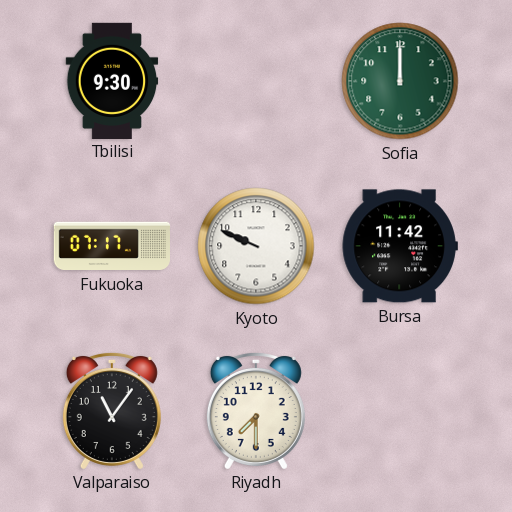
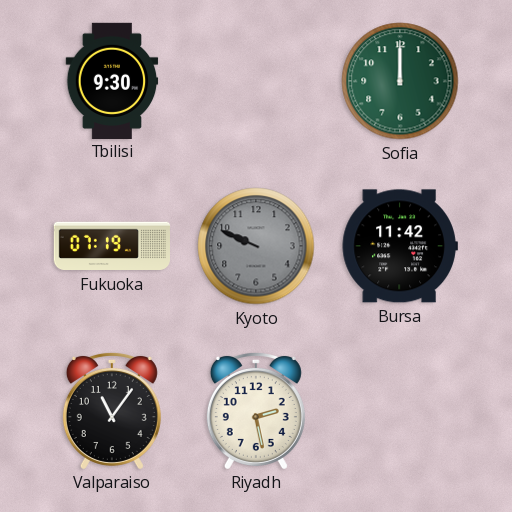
Fukuoka: 07:17 -> 07:19 (111, 246)
Kyoto dial: white -> grey (256, 246)
Riyadh: 7:30 -> 2:28 (256, 410)
